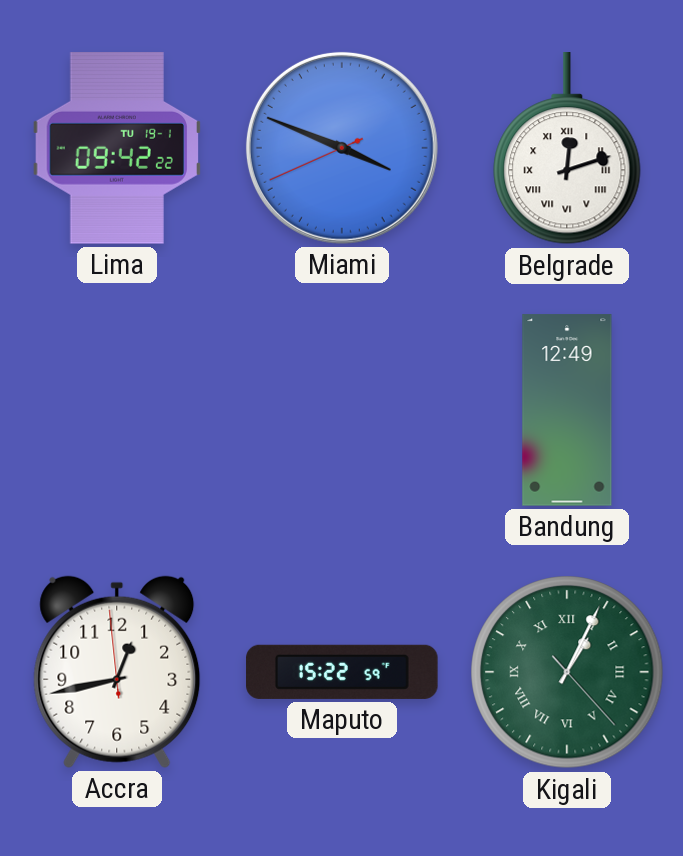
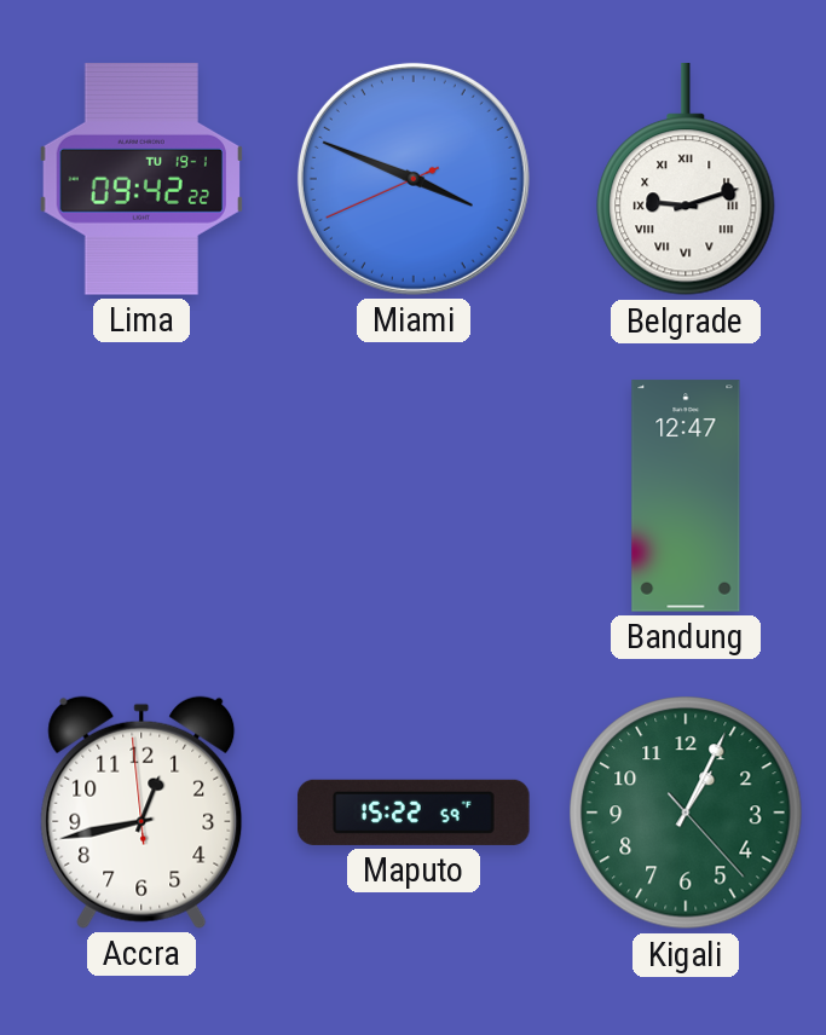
Belgrade: 12:12 -> 9:12 (686, 180)
Bandung: 12:49 -> 12:47 (686, 496)
Kigali numerals: Roman -> Arabic (686, 813)
